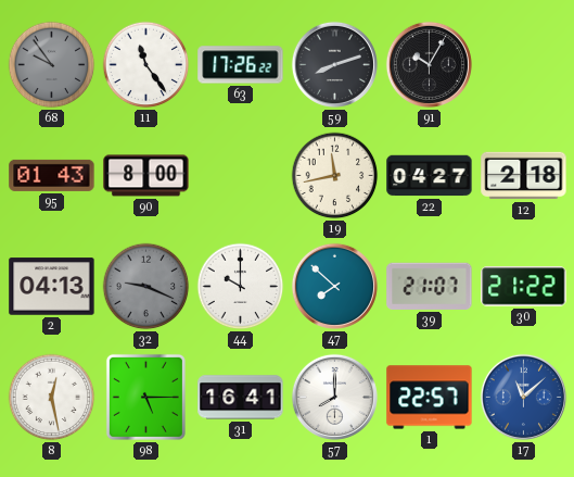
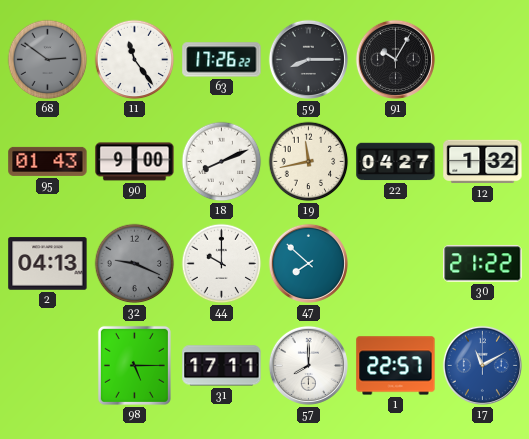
68: 9:54 -> 2:51 (48, 60)
59: 8:12 -> 8:15 (308, 59)
90: 8:00 -> 9:00 (135, 162)
18: none -> 8:11 (222, 162)
12: 2:18 -> 1:32 (483, 162)
39: 21:07 -> none (430, 286)
8: 12:28 -> none (52, 398)
31: 16:41 -> 17:11 (222, 366)
17: 11:08 -> 11:10 (482, 365)
